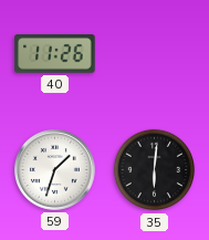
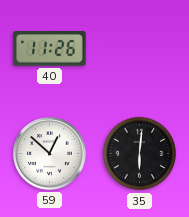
59: 1:33 -> 12:52 (50, 154)
